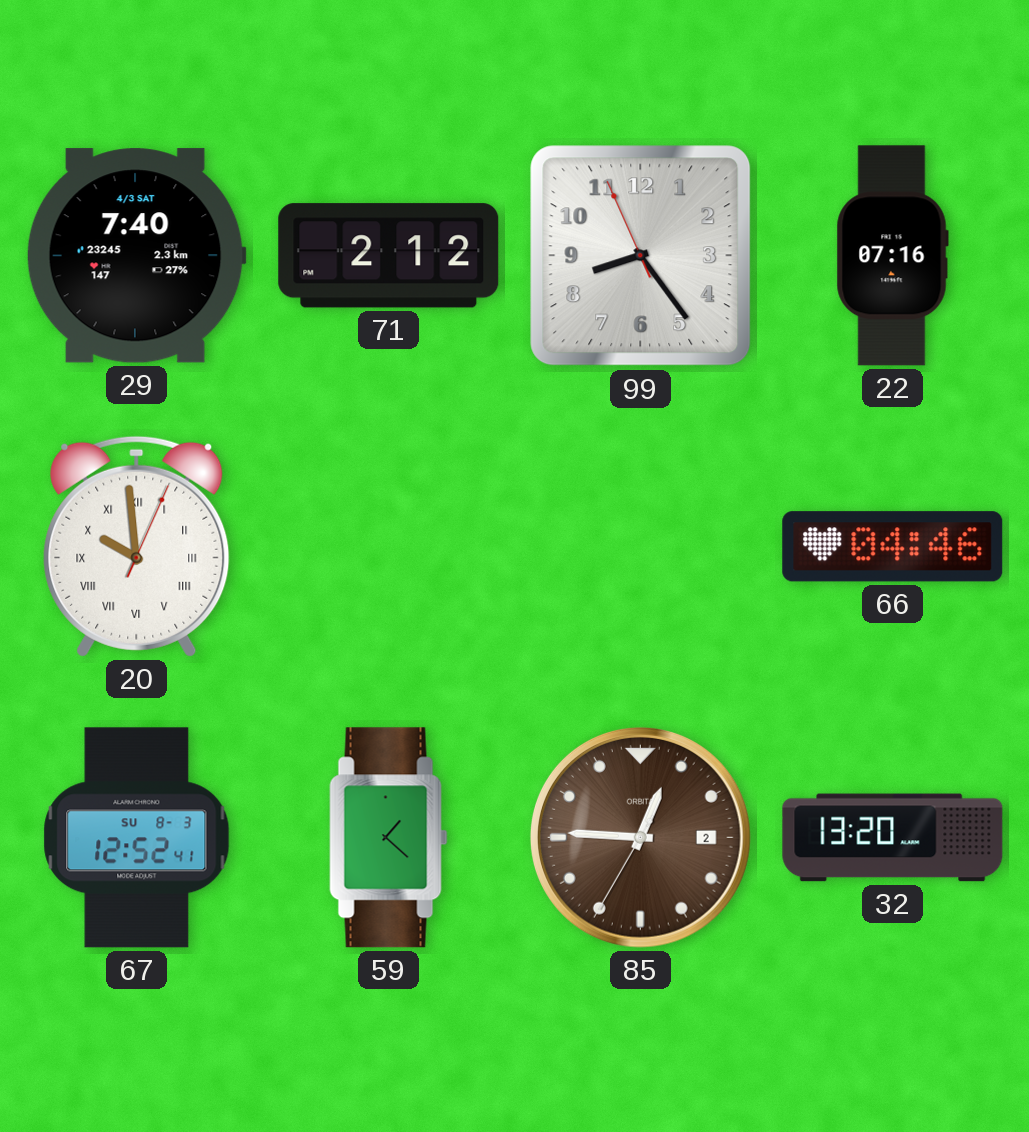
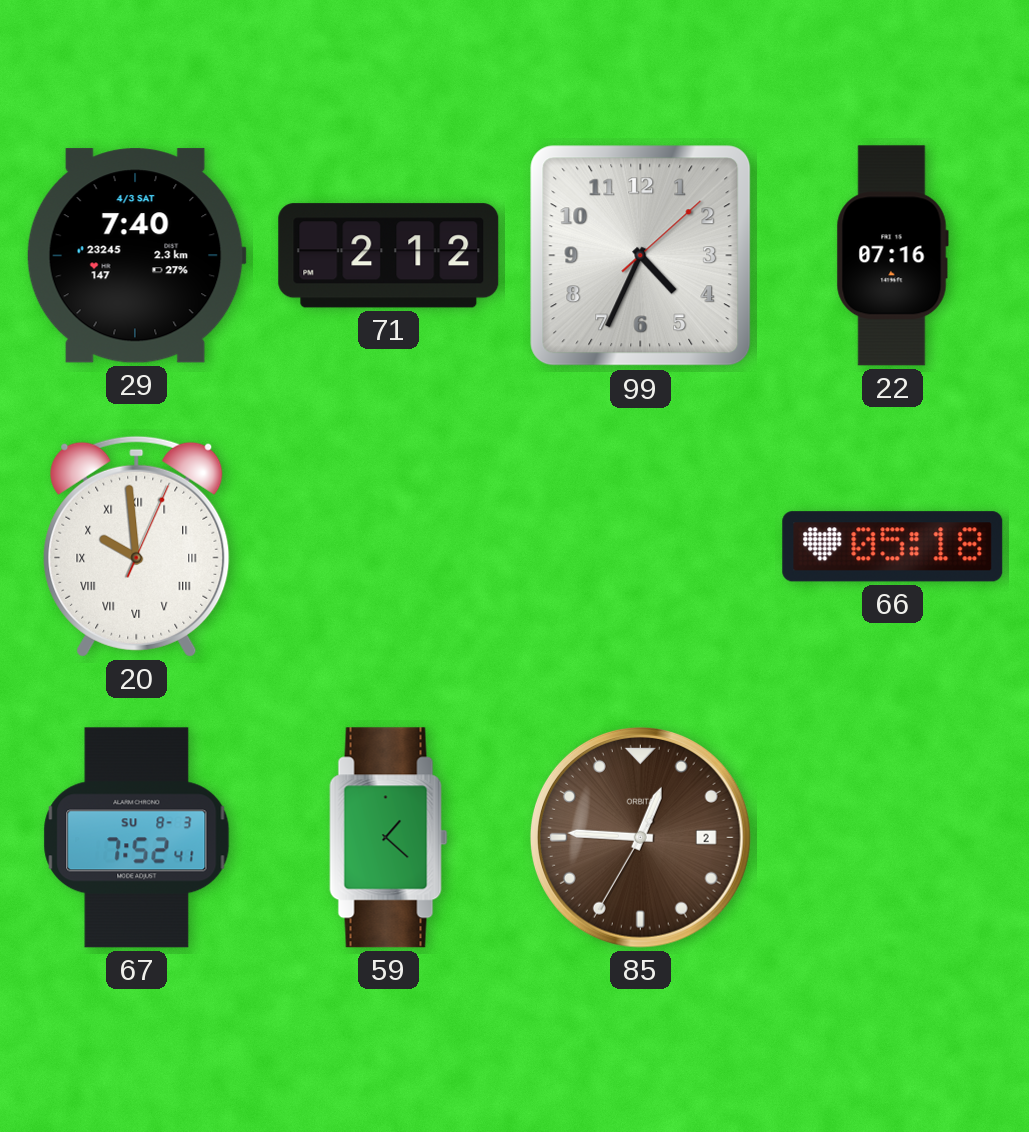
99: 8:23 -> 4:34 (641, 256)
66: 04:46 -> 05:18 (893, 547)
67: 12:52 -> 7:52 (137, 838)
32: 13:20 -> none (893, 838)
